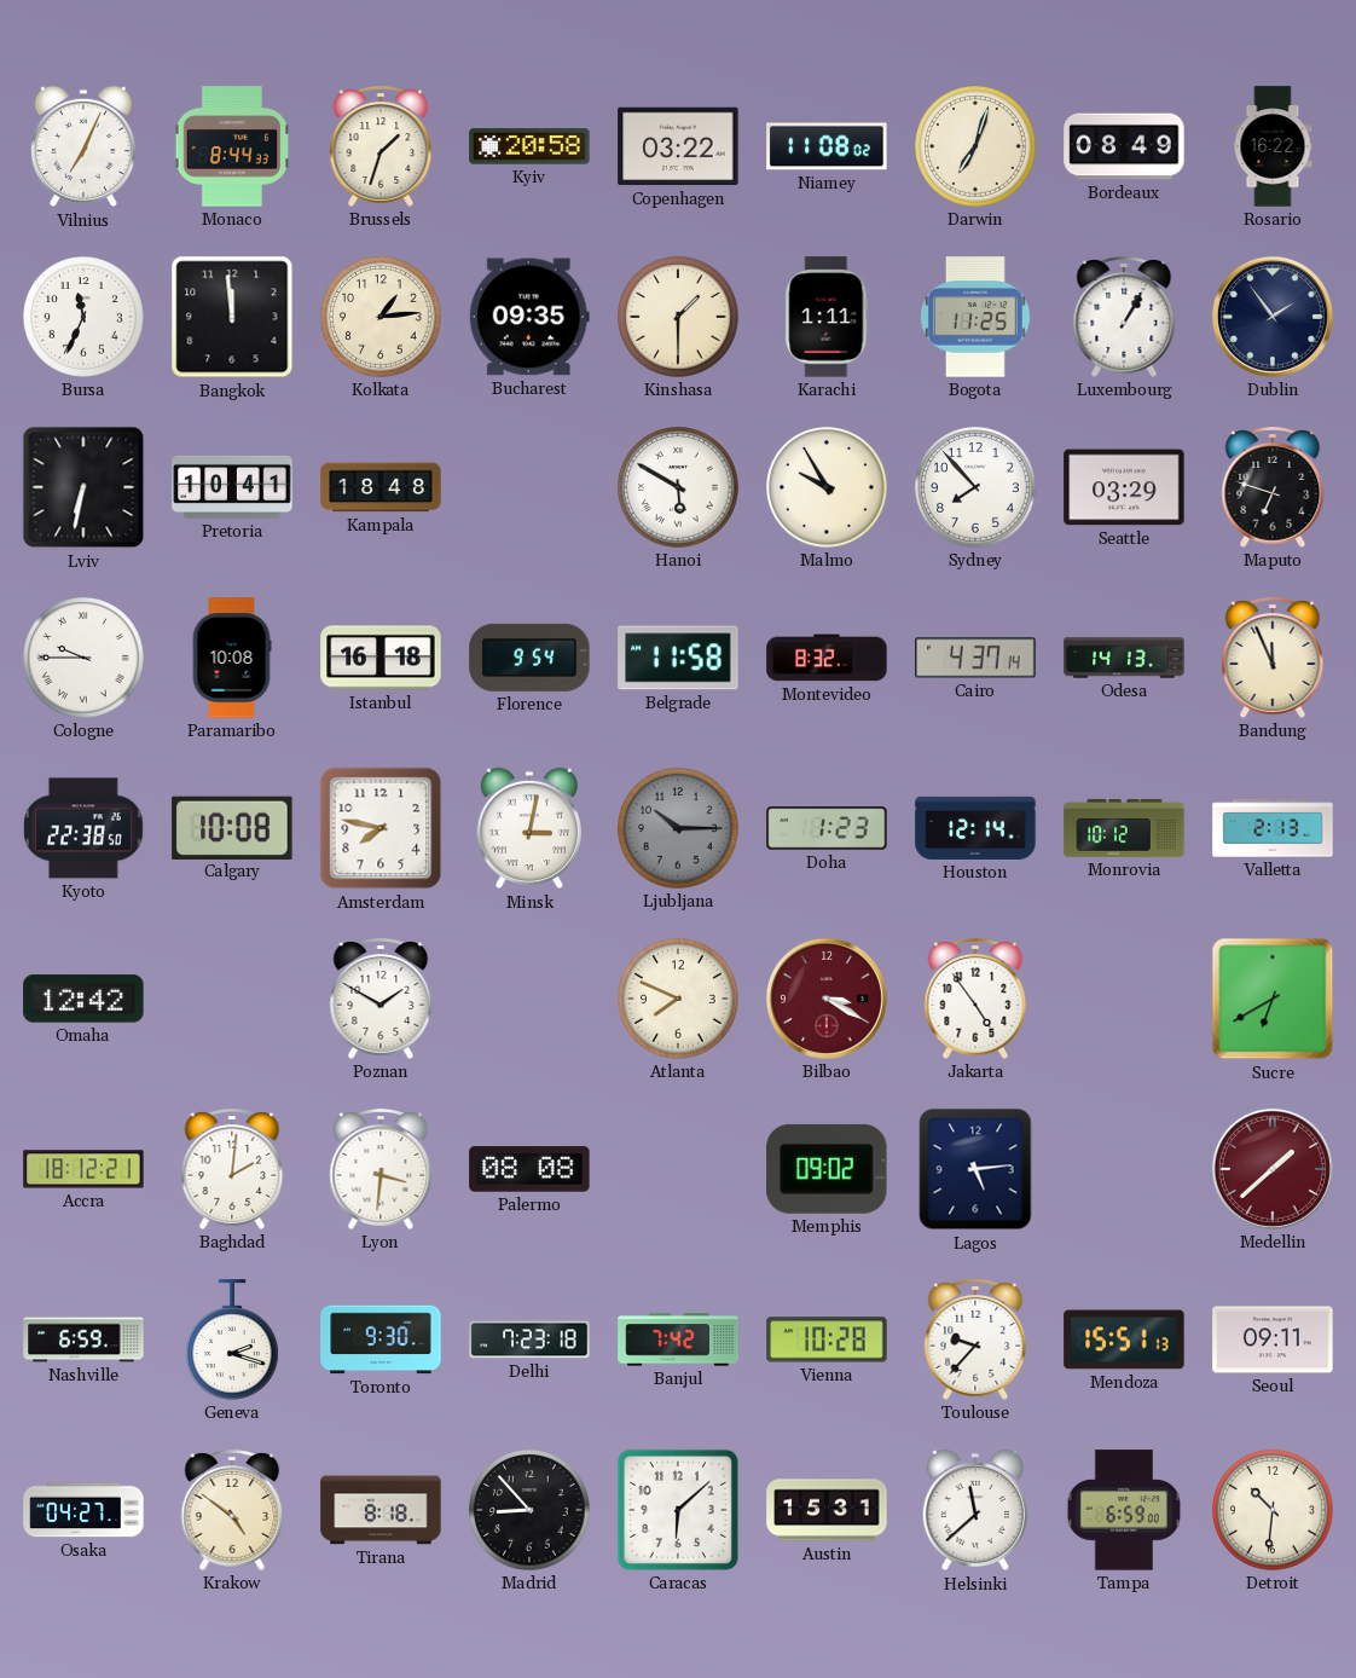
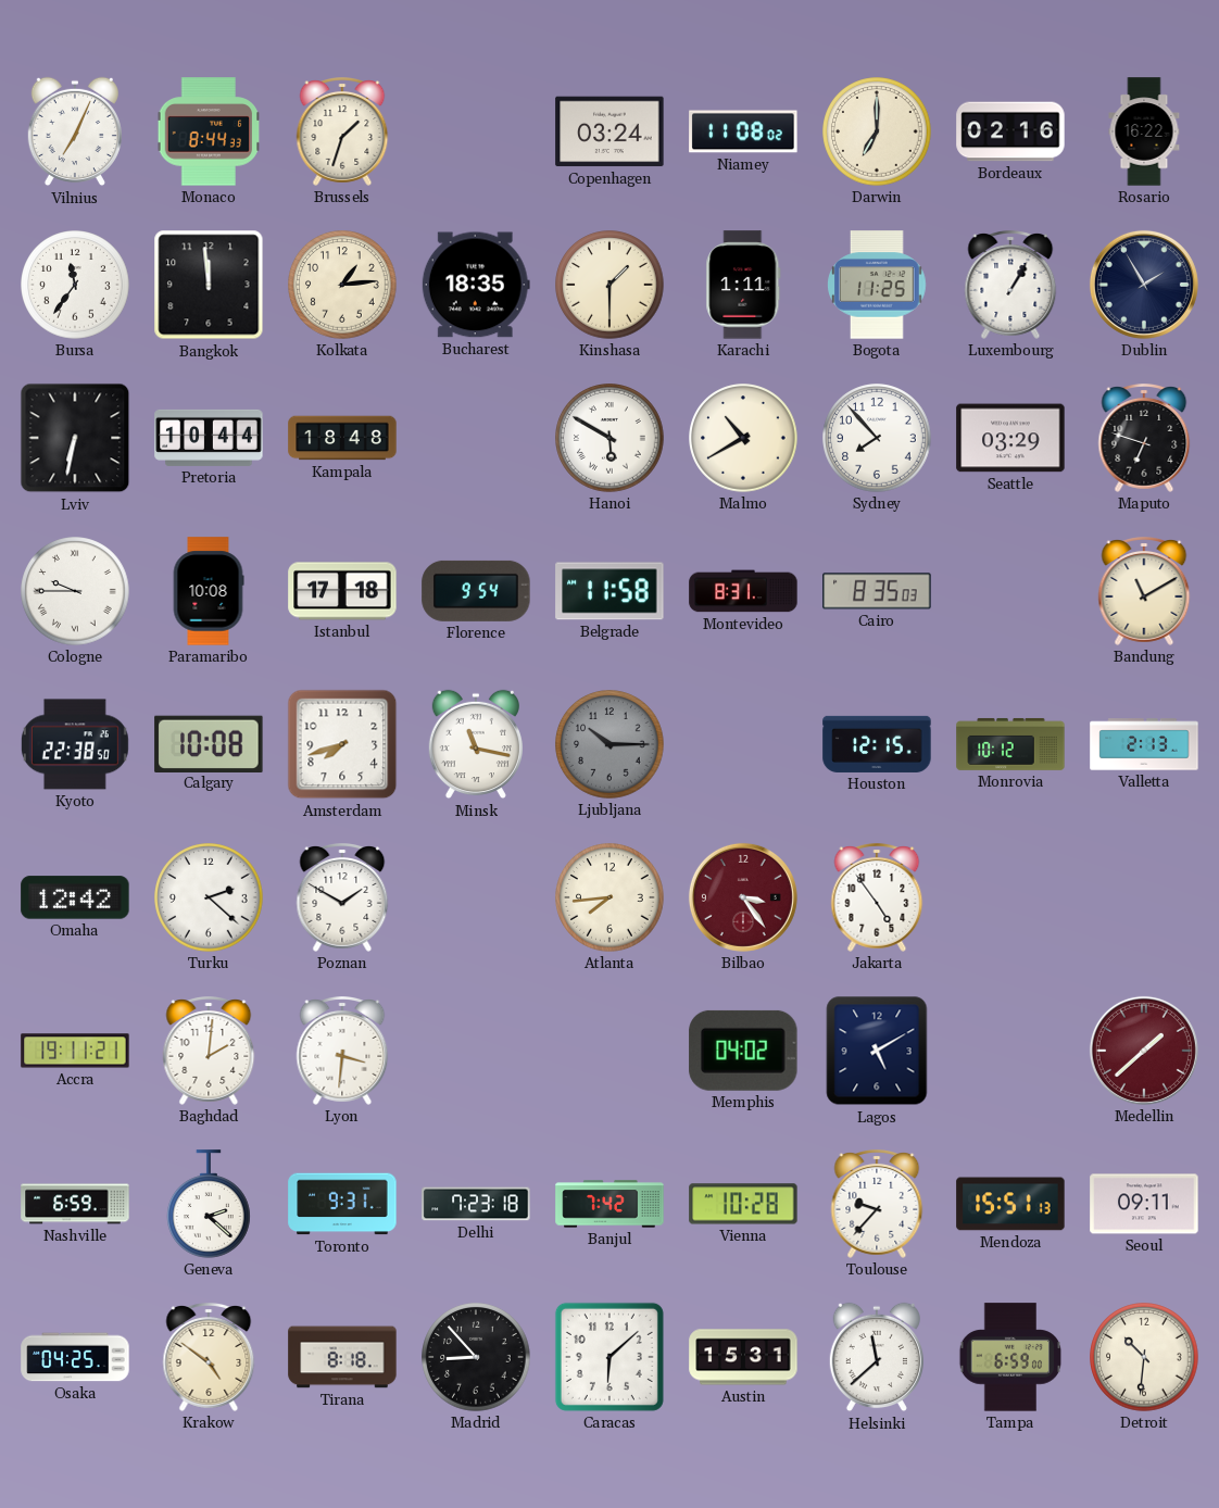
Kyiv: 20:58 -> none (529, 146)
Copenhagen: 03:22 -> 03:24 (609, 131)
Darwin: 7:03 -> 7:00 (877, 131)
Bordeaux: 08:49 -> 02:16 (1010, 131)
Bursa: 11:34 -> 11:36 (75, 285)
Bucharest: 09:35 -> 18:35 (476, 285)
Dublin: 1:54 -> 1:55 (1144, 285)
Pretoria: 10:41 -> 10:44 (209, 438)
Malmo: 9:55 -> 10:40 (743, 438)
Istanbul: 16:18 -> 17:18 (342, 591)
Montevideo: 8:32 -> 8:31 (743, 591)
Cairo: 4:37 -> 8:35 (877, 591)
Odesa: 14:13 -> none (1124, 658)
Bandung: 11:56 -> 11:10 (1144, 592)
Amsterdam: 7:47 -> 7:42 (342, 744)
Minsk: 3:02 -> 11:17 (476, 744)
Doha: 1:23 -> none (827, 828)
Houston: 12:14 -> 12:15 (877, 744)
Turku: none -> 2:22 (209, 897)
Atlanta: 7:49 -> 7:44 (609, 897)
Bilbao: 3:20 -> 3:24 (743, 897)
Sucre: 6:40 -> none (1273, 999)
Accra: 18:12 -> 19:11 (75, 1051)
Palermo: 08:08 -> none (529, 1169)
Memphis: 09:02 -> 04:02 (743, 1051)
Lagos: 5:14 -> 5:10 (877, 1051)
Geneva: 2:18 -> 2:22 (210, 1204)
Toronto: 9:30 -> 9:31 (342, 1204)
Osaka: 04:27 -> 04:25 (75, 1357)
